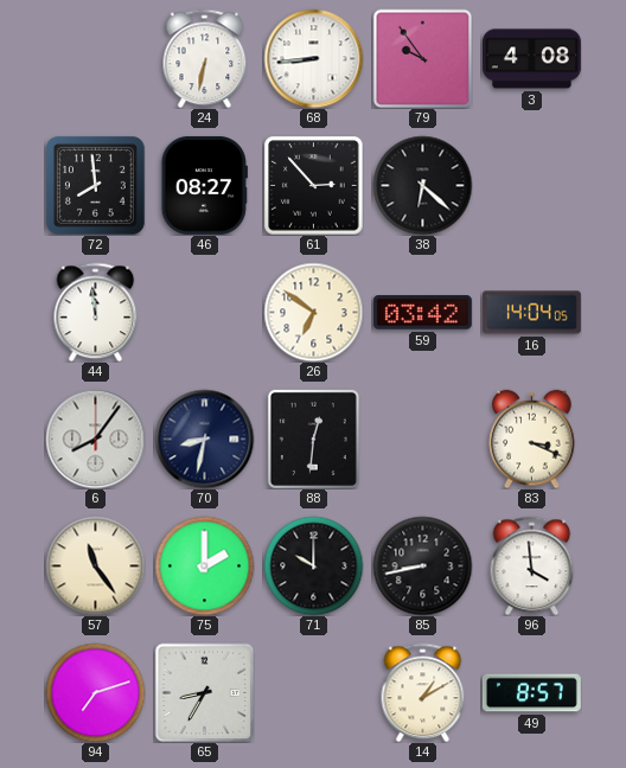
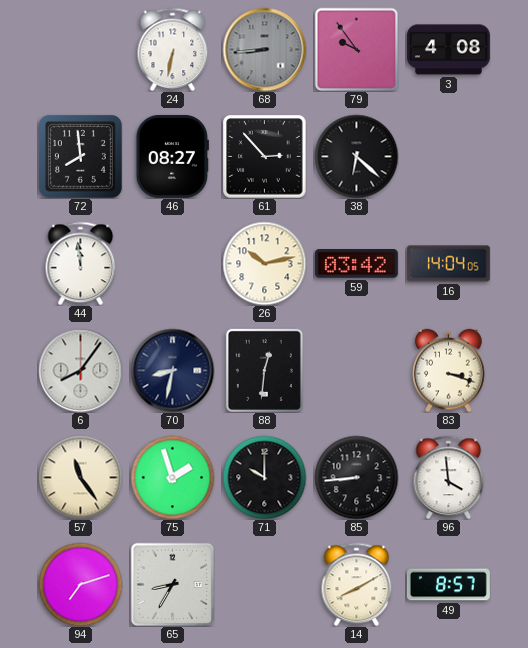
68 dial: white -> grey (264, 49)
26: 6:51 -> 10:13 (264, 263)
83: 3:19 -> 3:18 (449, 370)
75: 2:00 -> 1:57 (172, 477)
85: 8:43 -> 8:44 (356, 477)
14: 1:10 -> 8:10 (357, 584)
